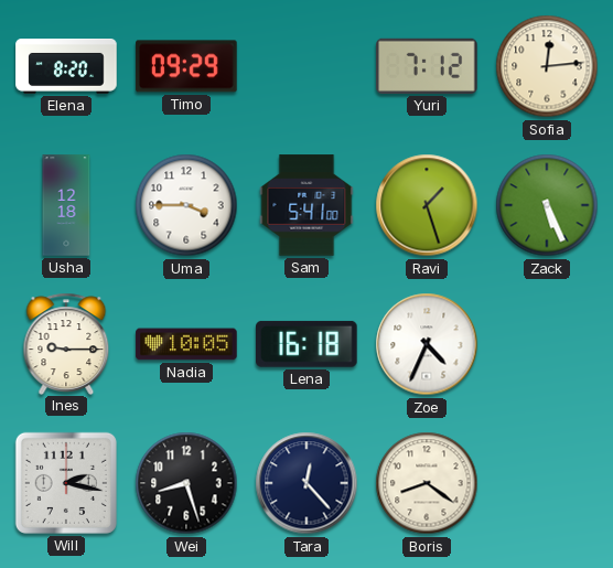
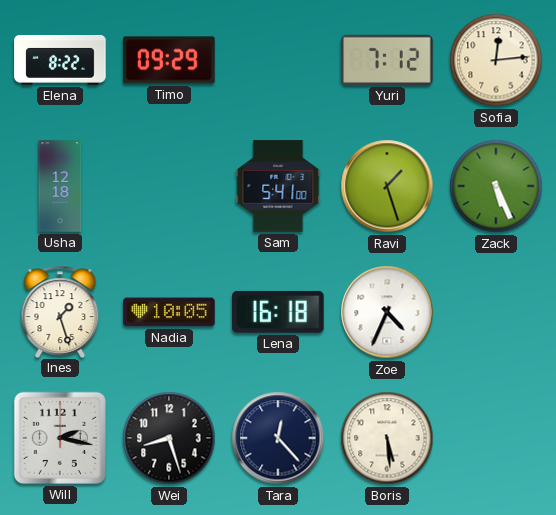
Elena: 8:20 -> 8:22 (60, 61)
Uma: 3:45 -> none (186, 205)
Ines: 9:15 -> 1:27 (60, 311)
Boris: 8:21 -> 5:29 (387, 438)
